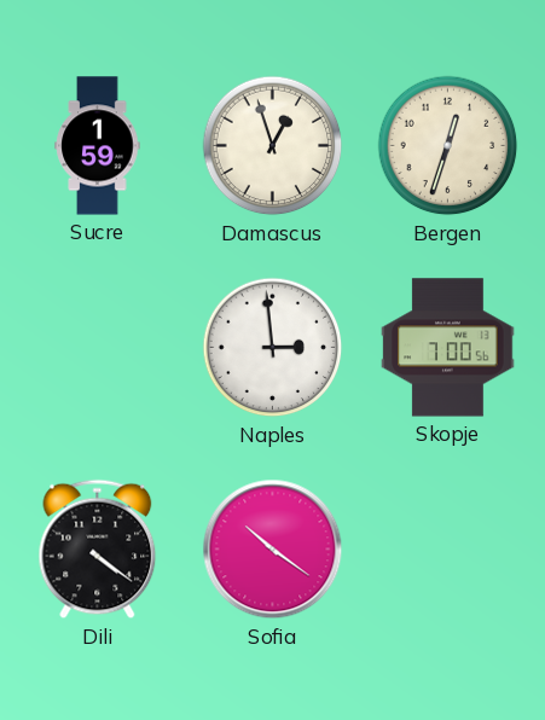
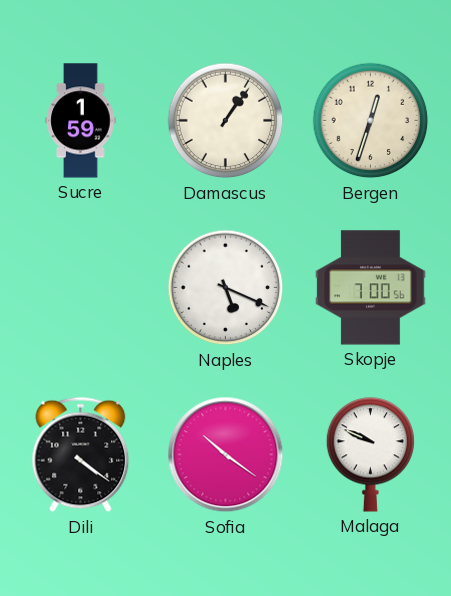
Damascus: 12:57 -> 1:06 (226, 121)
Naples: 2:59 -> 5:19 (226, 288)
Malaga: none -> 9:49 (371, 455)
